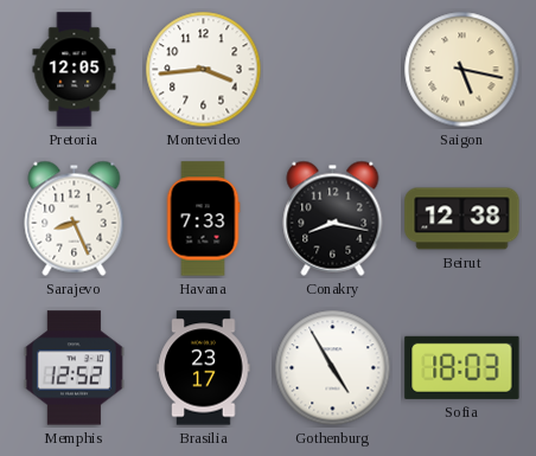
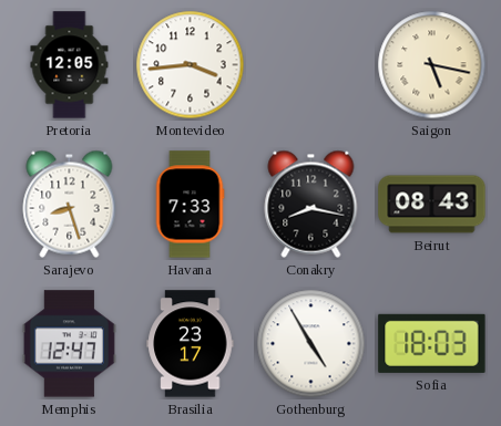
Sarajevo: 8:26 -> 8:27 (70, 204)
Beirut: 12:38 -> 08:43 (432, 205)
Memphis: 12:52 -> 12:47 (69, 344)
